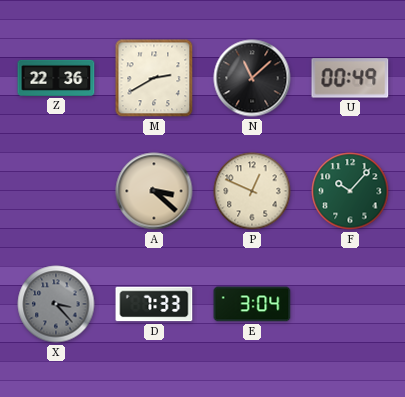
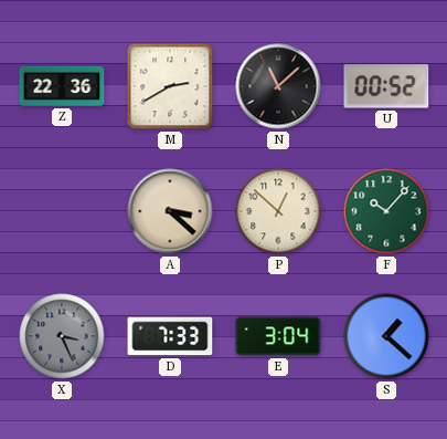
U: 00:49 -> 00:52 (386, 86)
P: 12:49 -> 12:52 (278, 211)
X: 3:23 -> 3:26 (62, 336)
S: none -> 1:22 (386, 336)
